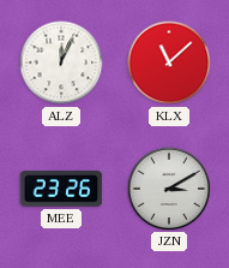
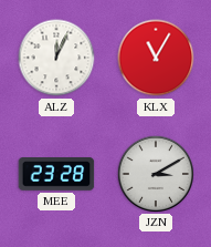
KLX: 11:08 -> 11:05 (156, 58)
MEE: 23:26 -> 23:28 (56, 175)
